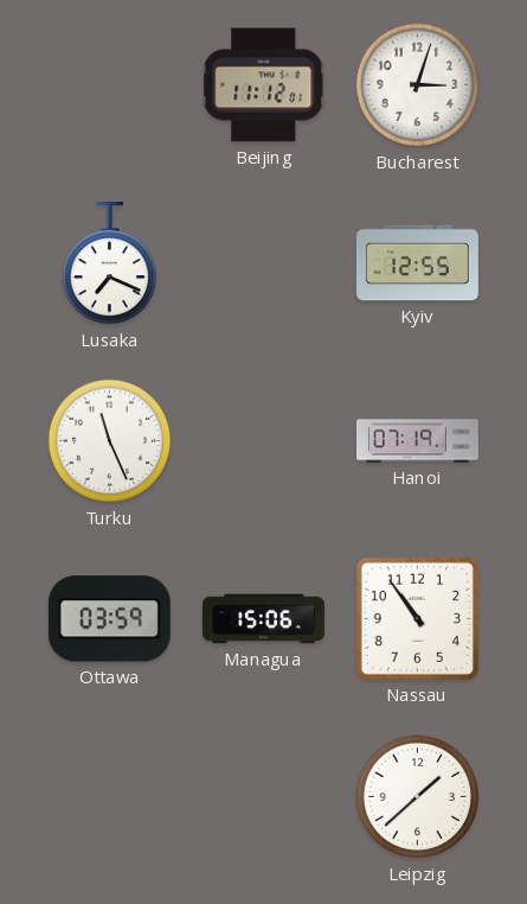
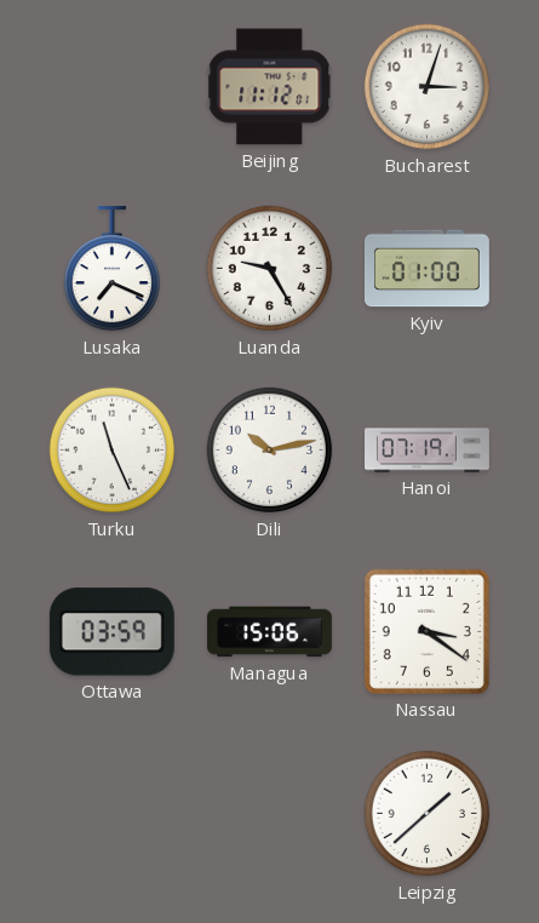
Luanda: none -> 9:25 (270, 269)
Kyiv: 12:55 -> 01:00 (426, 269)
Dili: none -> 10:13 (270, 451)
Nassau: 10:54 -> 3:21 (426, 631)
